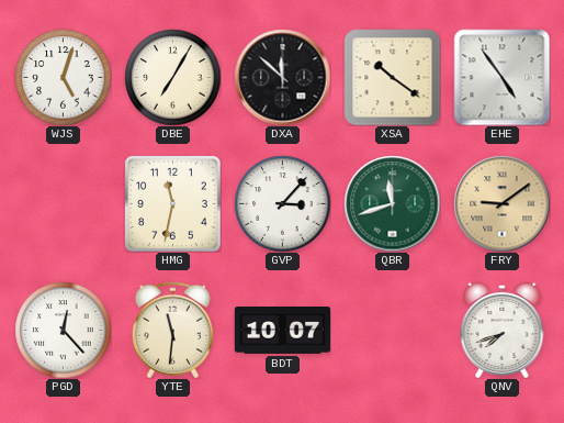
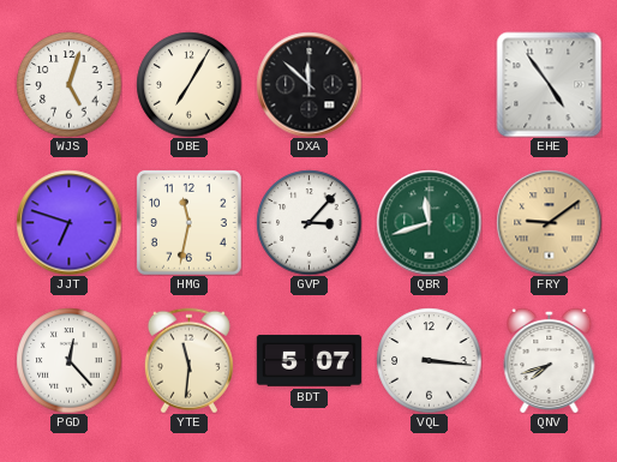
XSA: 10:21 -> none (392, 77)
JJT: none -> 6:48 (68, 222)
BDT: 10:07 -> 5:07 (308, 361)
VQL: none -> 3:16 (429, 360)
